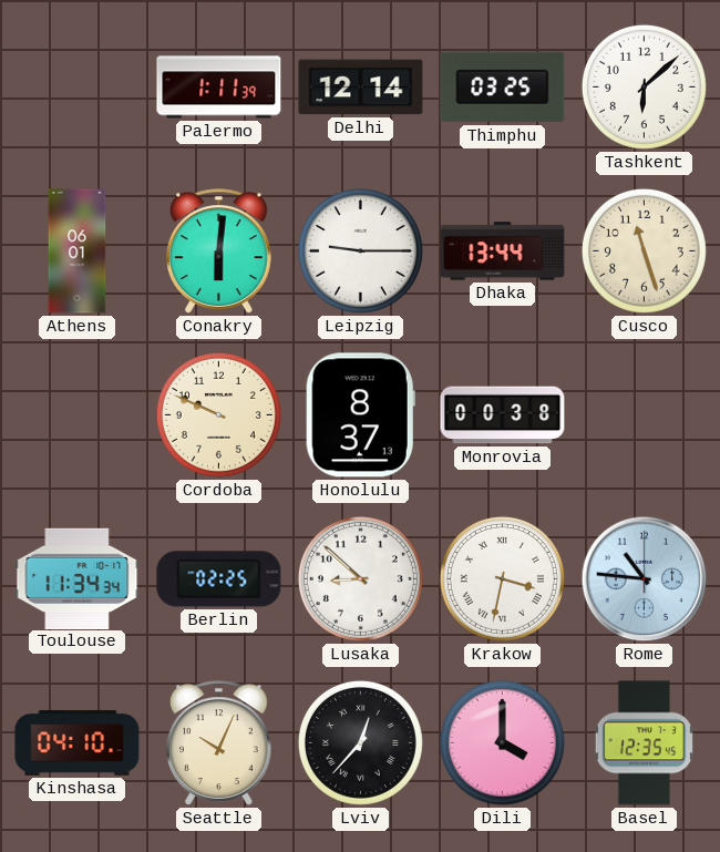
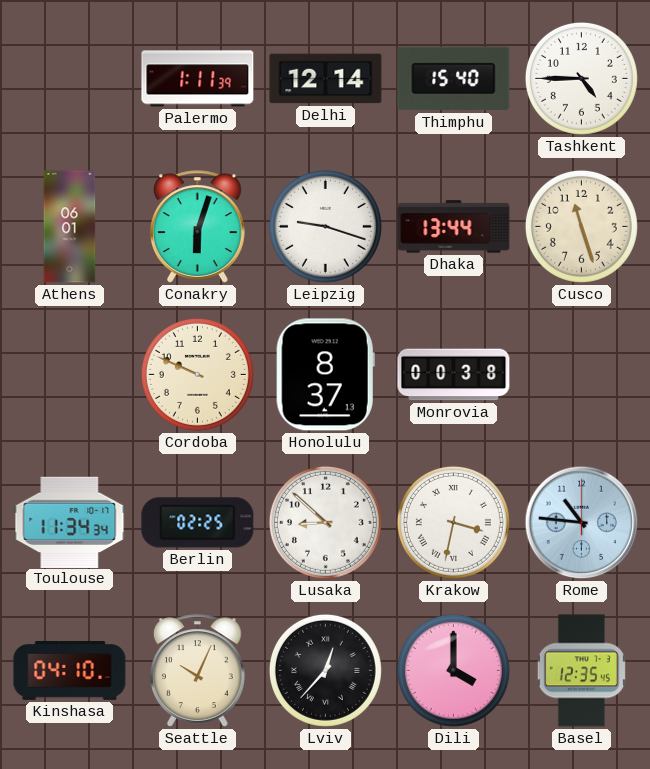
Thimphu: 03:25 -> 15:40 (454, 79)
Tashkent: 6:08 -> 4:45 (581, 78)
Conakry: 6:01 -> 6:03 (198, 227)
Leipzig: 9:15 -> 9:18 (325, 226)
